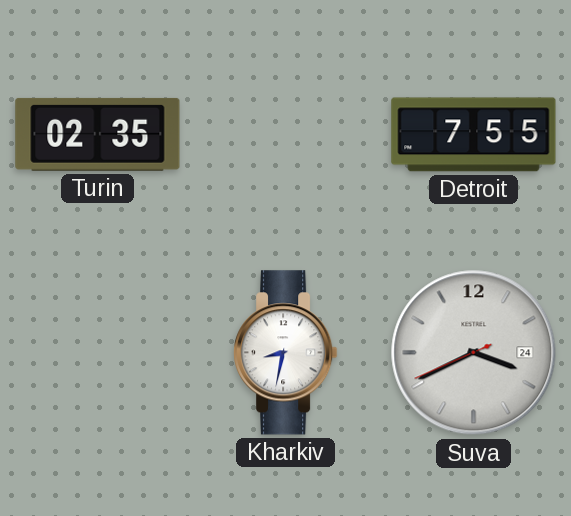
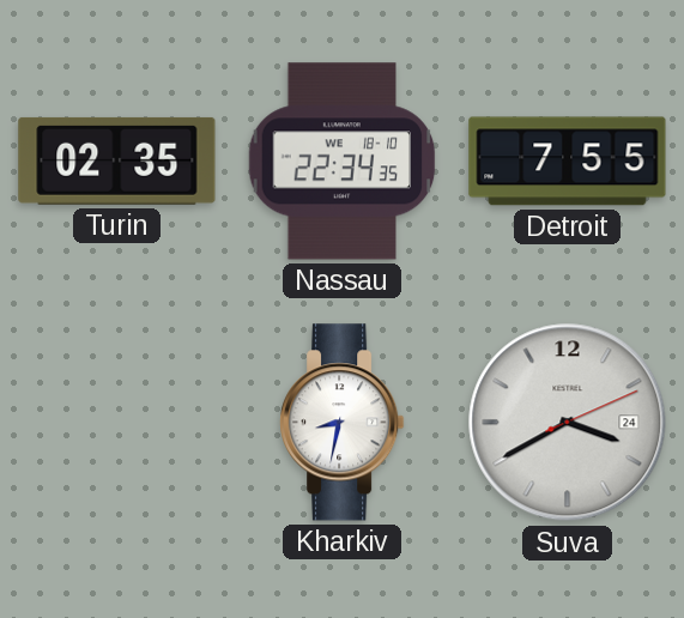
Nassau: none -> 22:34 (343, 162)
Suva: 3:40:41 -> 3:40:11 (568, 423)
